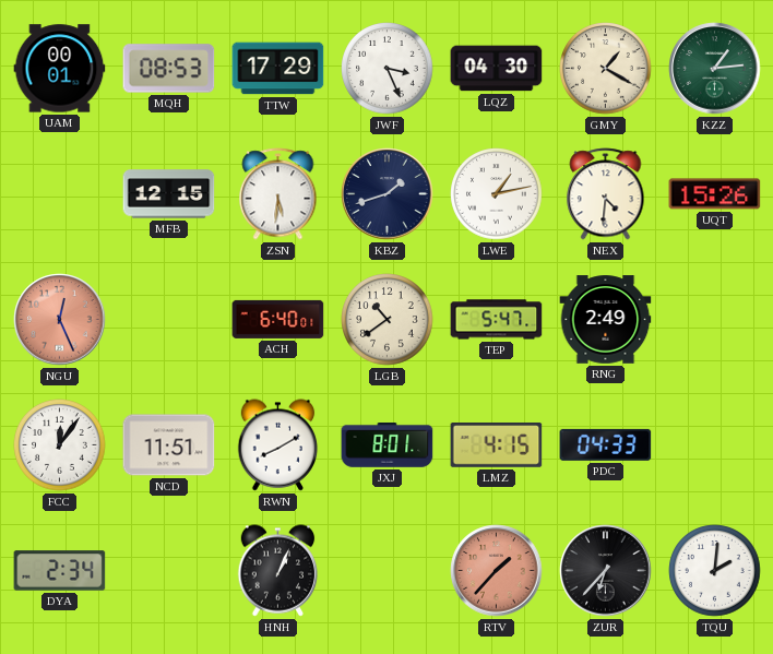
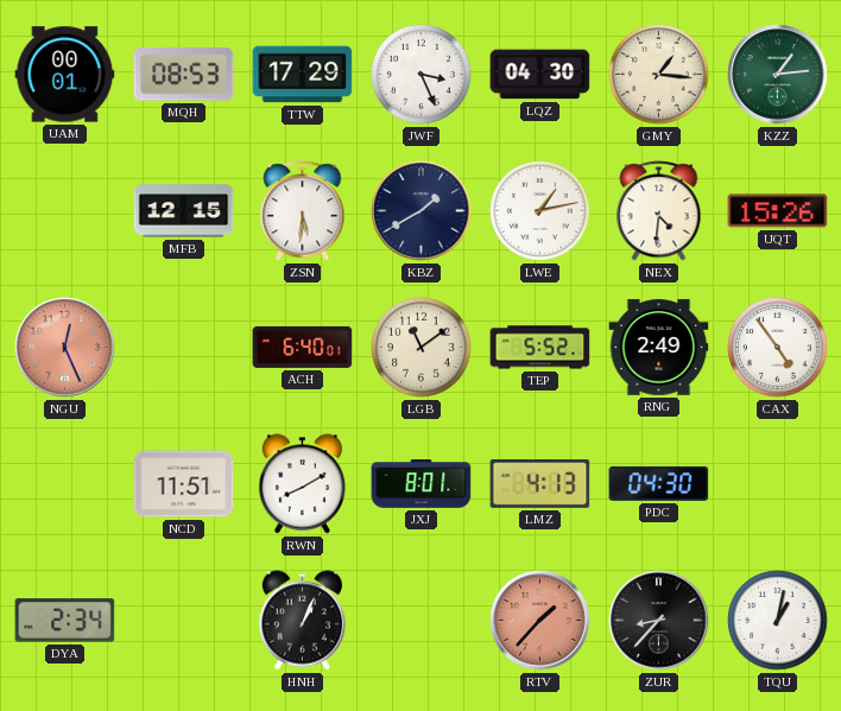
GMY: 1:20 -> 1:16 (659, 75)
KBZ: 1:42 -> 1:40 (422, 211)
LGB: 10:39 -> 11:09 (422, 348)
TEP: 5:47 -> 5:52 (540, 348)
CAX: none -> 4:54 (778, 348)
FCC: 12:06 -> none (60, 445)
LMZ: 4:15 -> 4:13 (540, 484)
PDC: 04:33 -> 04:30 (659, 483)
ZUR: 6:37 -> 8:37 (659, 621)
TQU: 2:01 -> 1:02 (778, 621)
